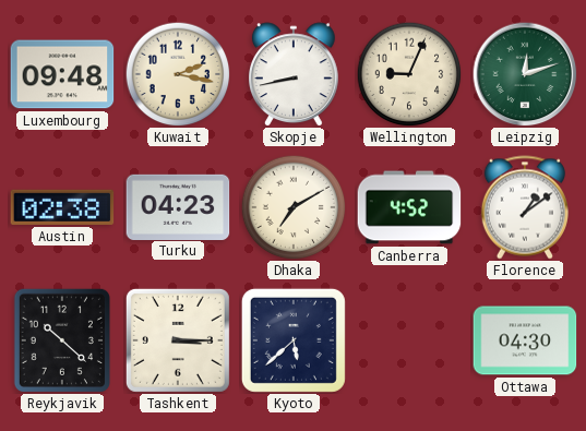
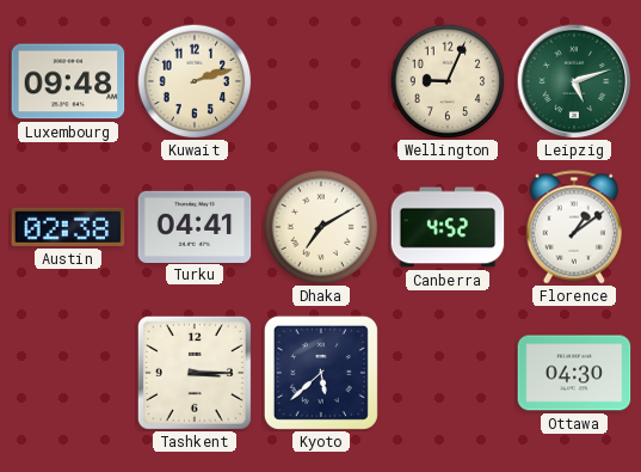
Kuwait: 2:17 -> 2:12 (195, 81)
Skopje: 8:43 -> none (295, 74)
Leipzig: 12:12 -> 5:12 (574, 81)
Turku: 04:23 -> 04:41 (195, 226)
Reykjavik: 10:22 -> none (62, 339)
